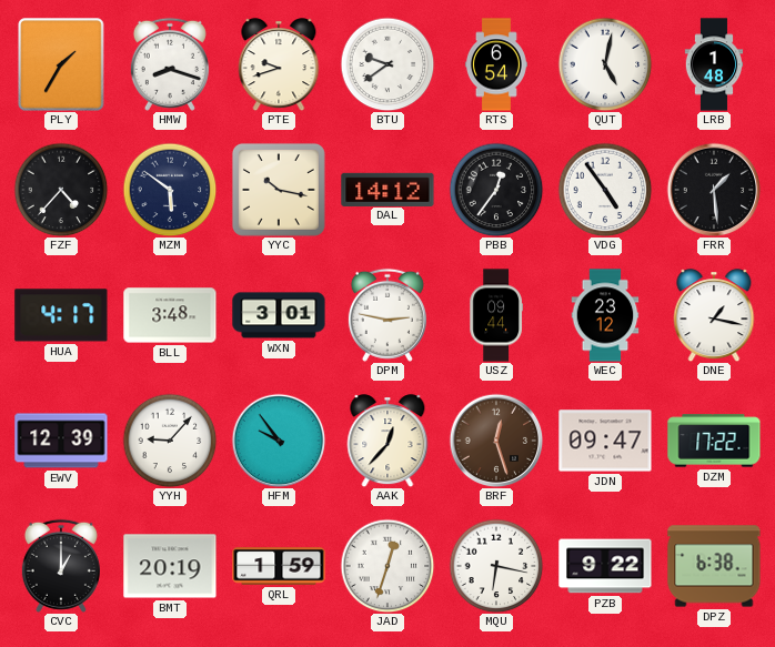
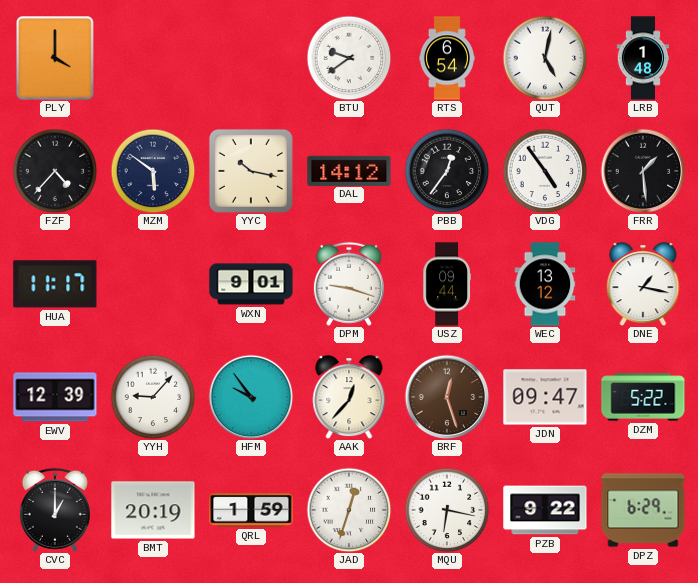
PLY: 1:35 -> 4:00 (55, 58)
HMW: 8:18 -> none (170, 64)
PTE: 9:42 -> none (279, 64)
HUA: 4:17 -> 11:17 (55, 284)
BLL: 3:48 -> none (170, 315)
WXN: 3:01 -> 9:01 (251, 284)
DPM: 2:47 -> 9:18 (349, 284)
WEC: 23:12 -> 13:12 (545, 284)
DZM: 17:22 -> 5:22 (643, 397)
DPZ: 6:38 -> 6:29 (643, 510)
